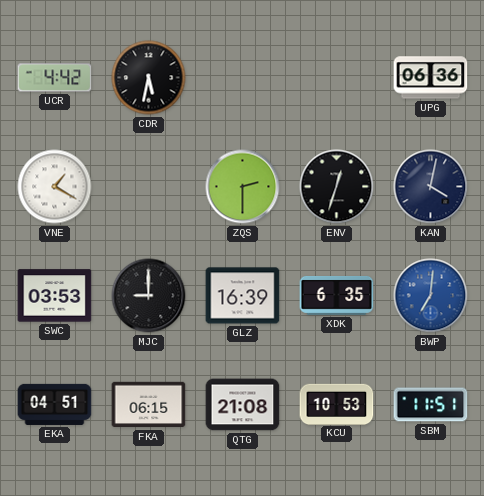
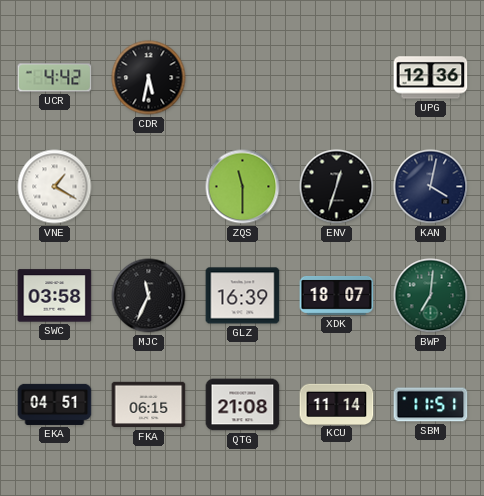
UPG: 06:36 -> 12:36 (431, 78)
ZQS: 2:30 -> 11:30 (243, 187)
SWC: 03:53 -> 03:58 (55, 296)
MJC: 9:00 -> 11:34 (149, 296)
XDK: 6:35 -> 18:07 (337, 296)
BWP dial: blue -> green (431, 296)
KCU: 10:53 -> 11:14 (337, 404)
